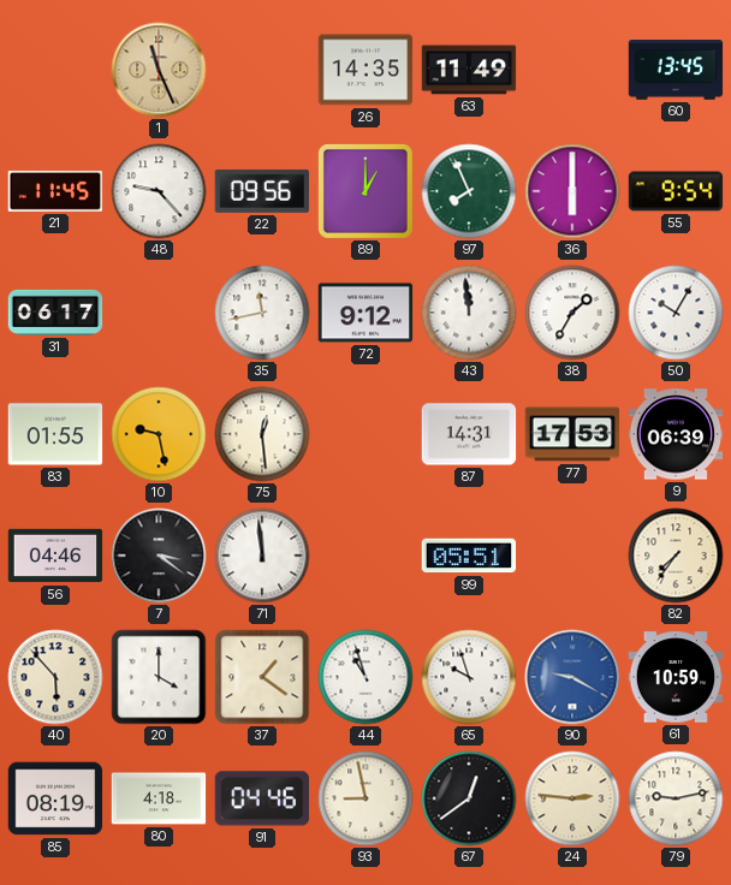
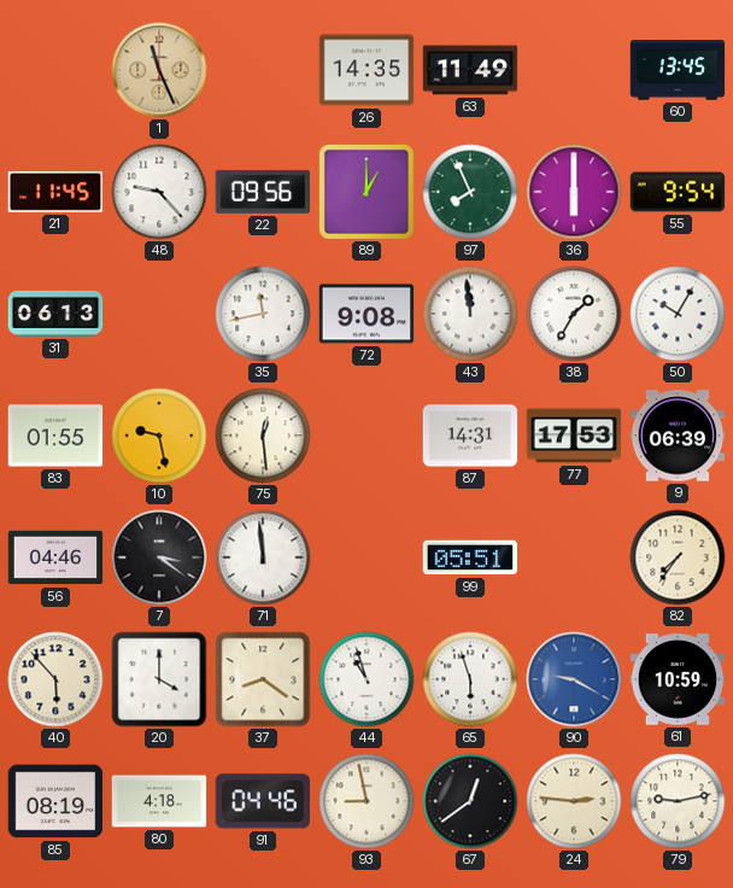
31: 06:17 -> 06:13 (55, 314)
72: 9:12 -> 9:08 (366, 314)
37: 1:21 -> 8:21 (263, 679)
65: 9:57 -> 5:57 (470, 679)
